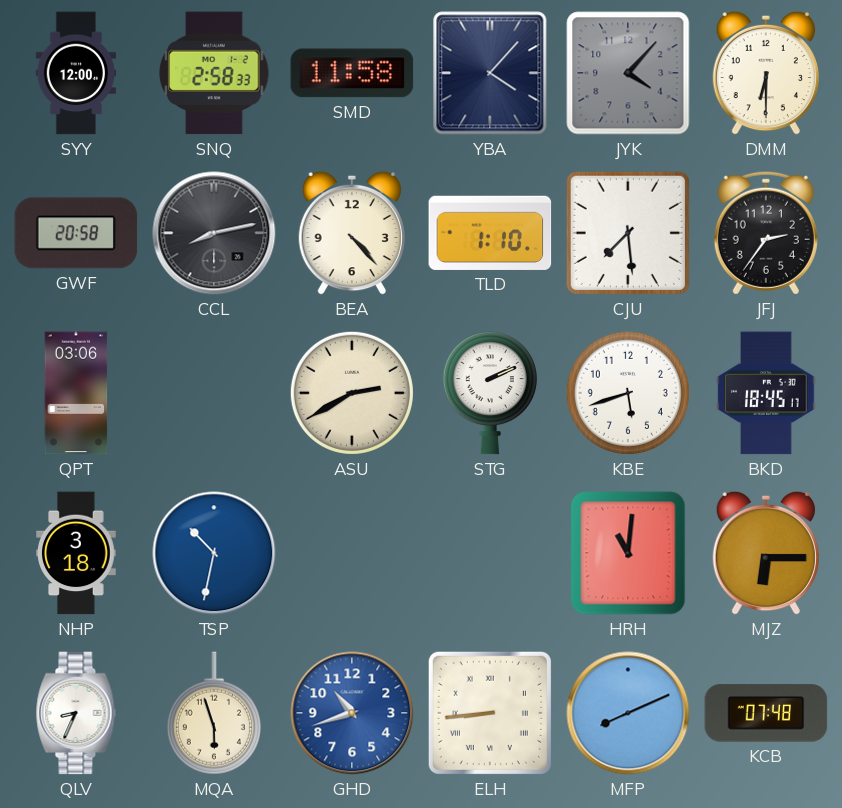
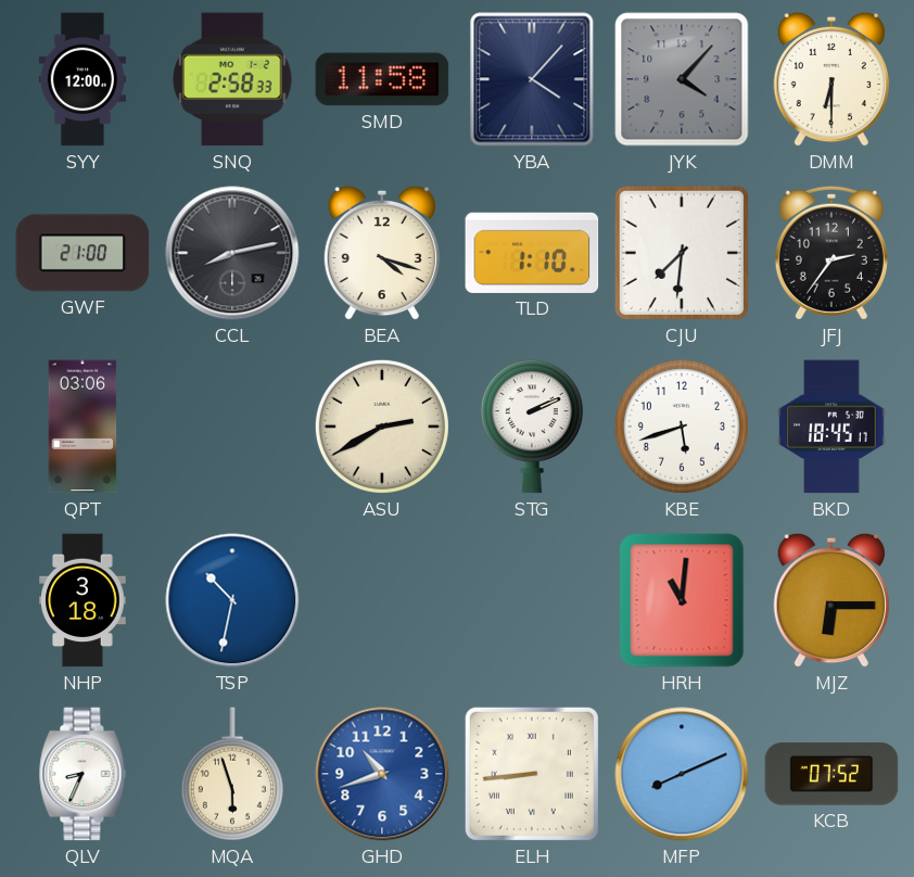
GWF: 20:58 -> 21:00 (82, 253)
BEA: 4:23 -> 4:18 (382, 253)
CJU: 7:29 -> 7:31 (682, 253)
KCB: 07:48 -> 07:52 (832, 774)
